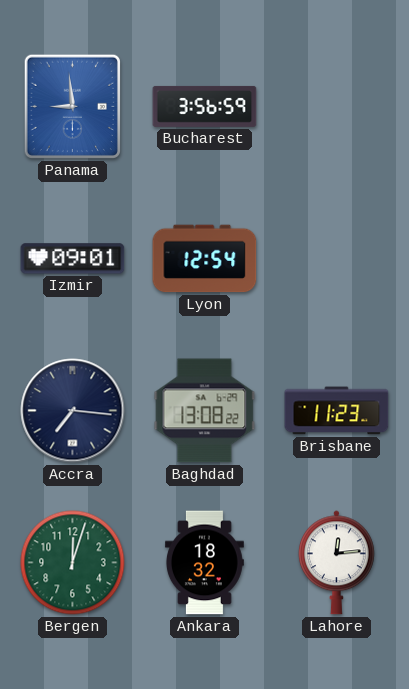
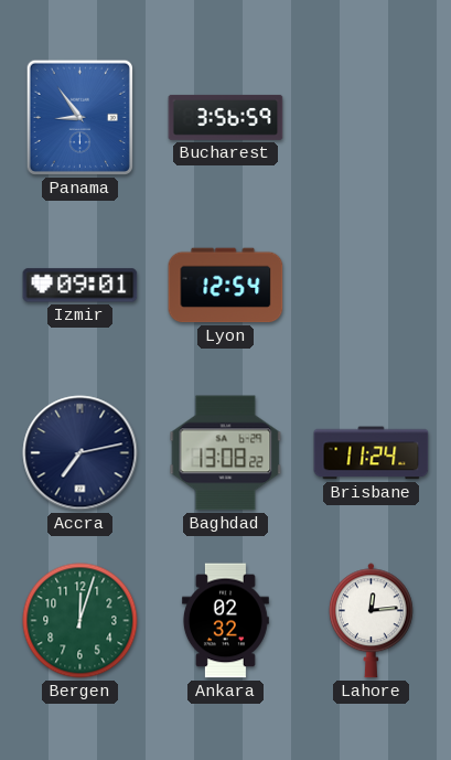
Panama: 8:59 -> 8:54 (79, 117)
Accra: 7:16 -> 7:13 (80, 453)
Brisbane: 11:23 -> 11:24 (372, 453)
Ankara: 18:32 -> 02:32 (225, 621)
